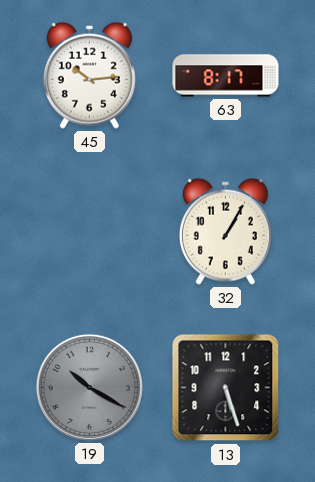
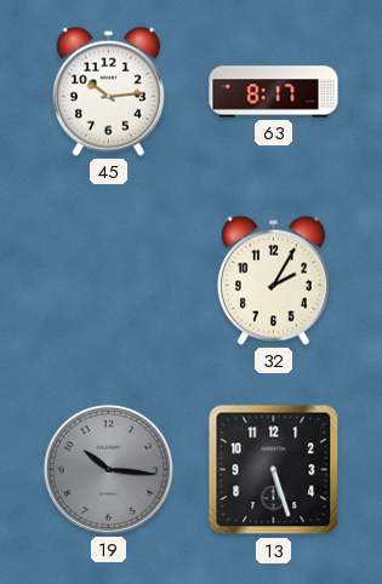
32: 1:05 -> 2:05 (273, 280)
19: 10:20 -> 10:16 (108, 469)
